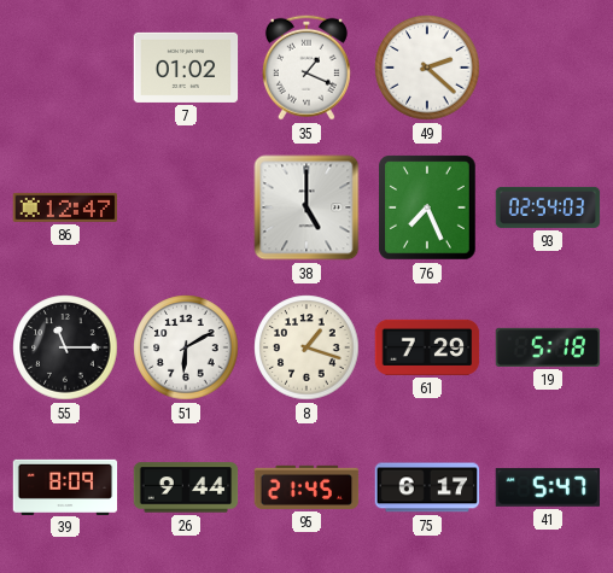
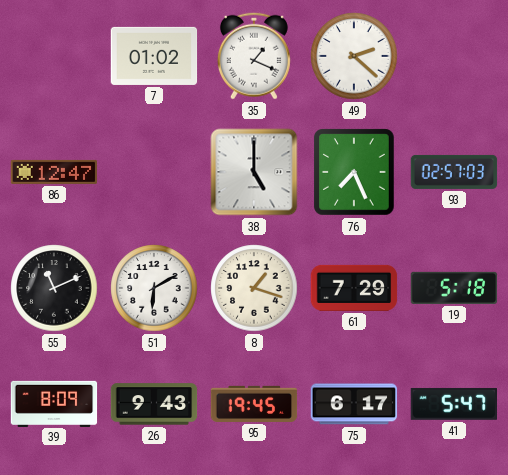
93: 02:54 -> 02:57 (454, 172)
55: 11:15 -> 11:11 (54, 288)
26: 9:44 -> 9:43 (154, 404)
95: 21:45 -> 19:45 (254, 404)
